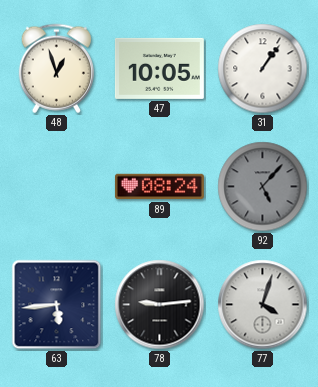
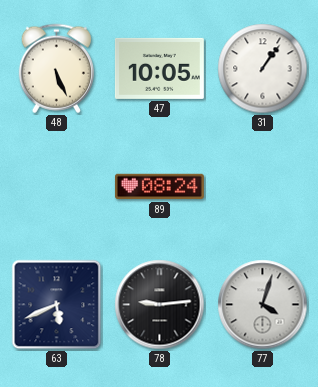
48: 12:57 -> 5:26 (56, 69)
92: 5:07 -> none (263, 187)
63: 5:44 -> 5:41 (57, 305)
